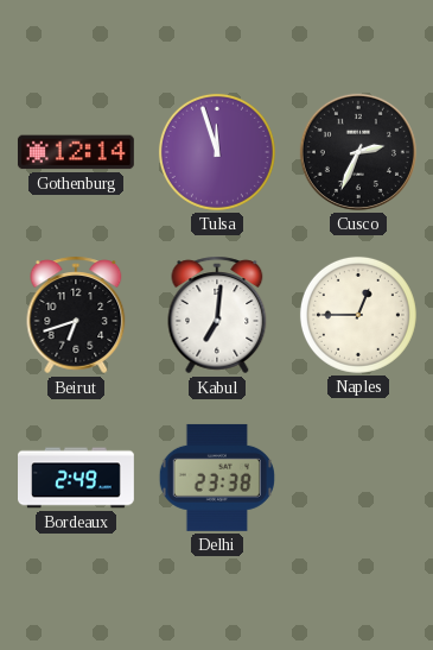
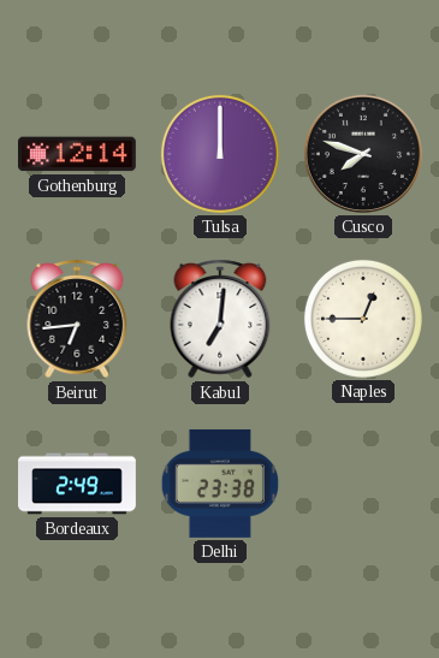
Tulsa: 11:57 -> 12:00 (220, 154)
Cusco: 2:34 -> 7:48 (363, 154)
Beirut: 6:42 -> 6:44 (77, 319)
